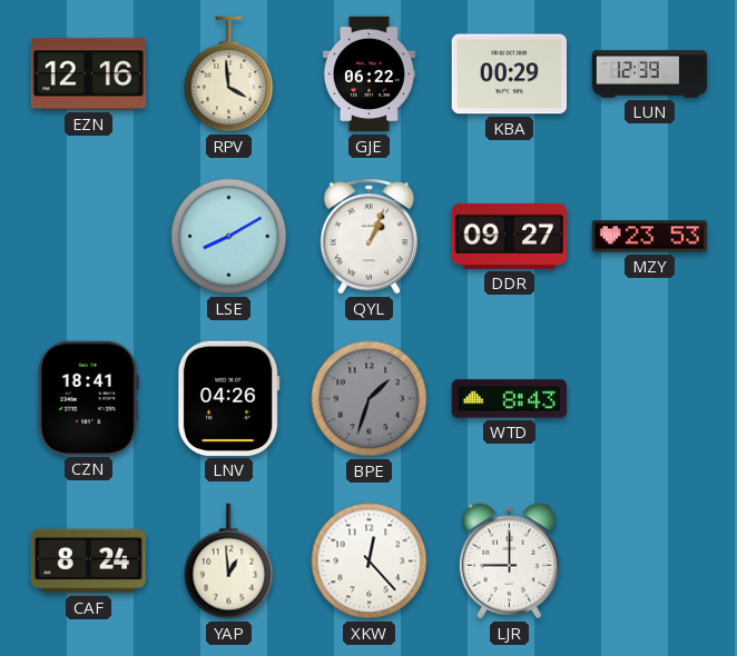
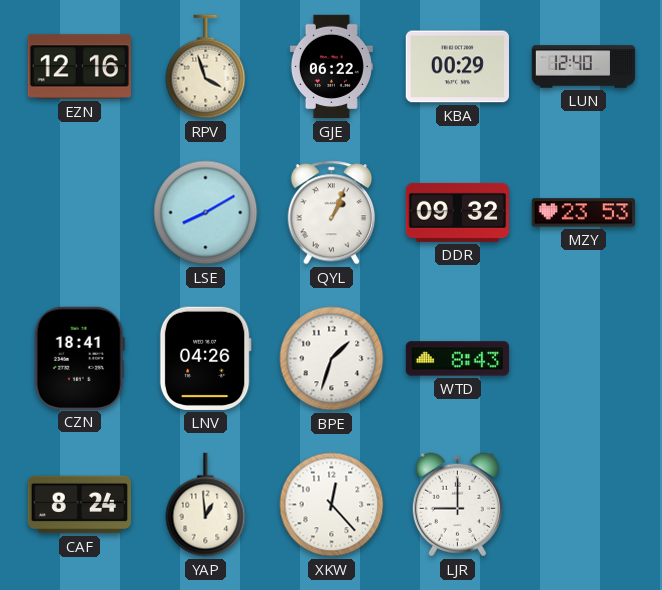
RPV: 3:59 -> 3:57 (206, 67)
LUN: 12:39 -> 12:40 (584, 67)
DDR: 09:27 -> 09:32 (458, 212)
BPE dial: grey -> white (332, 359)
